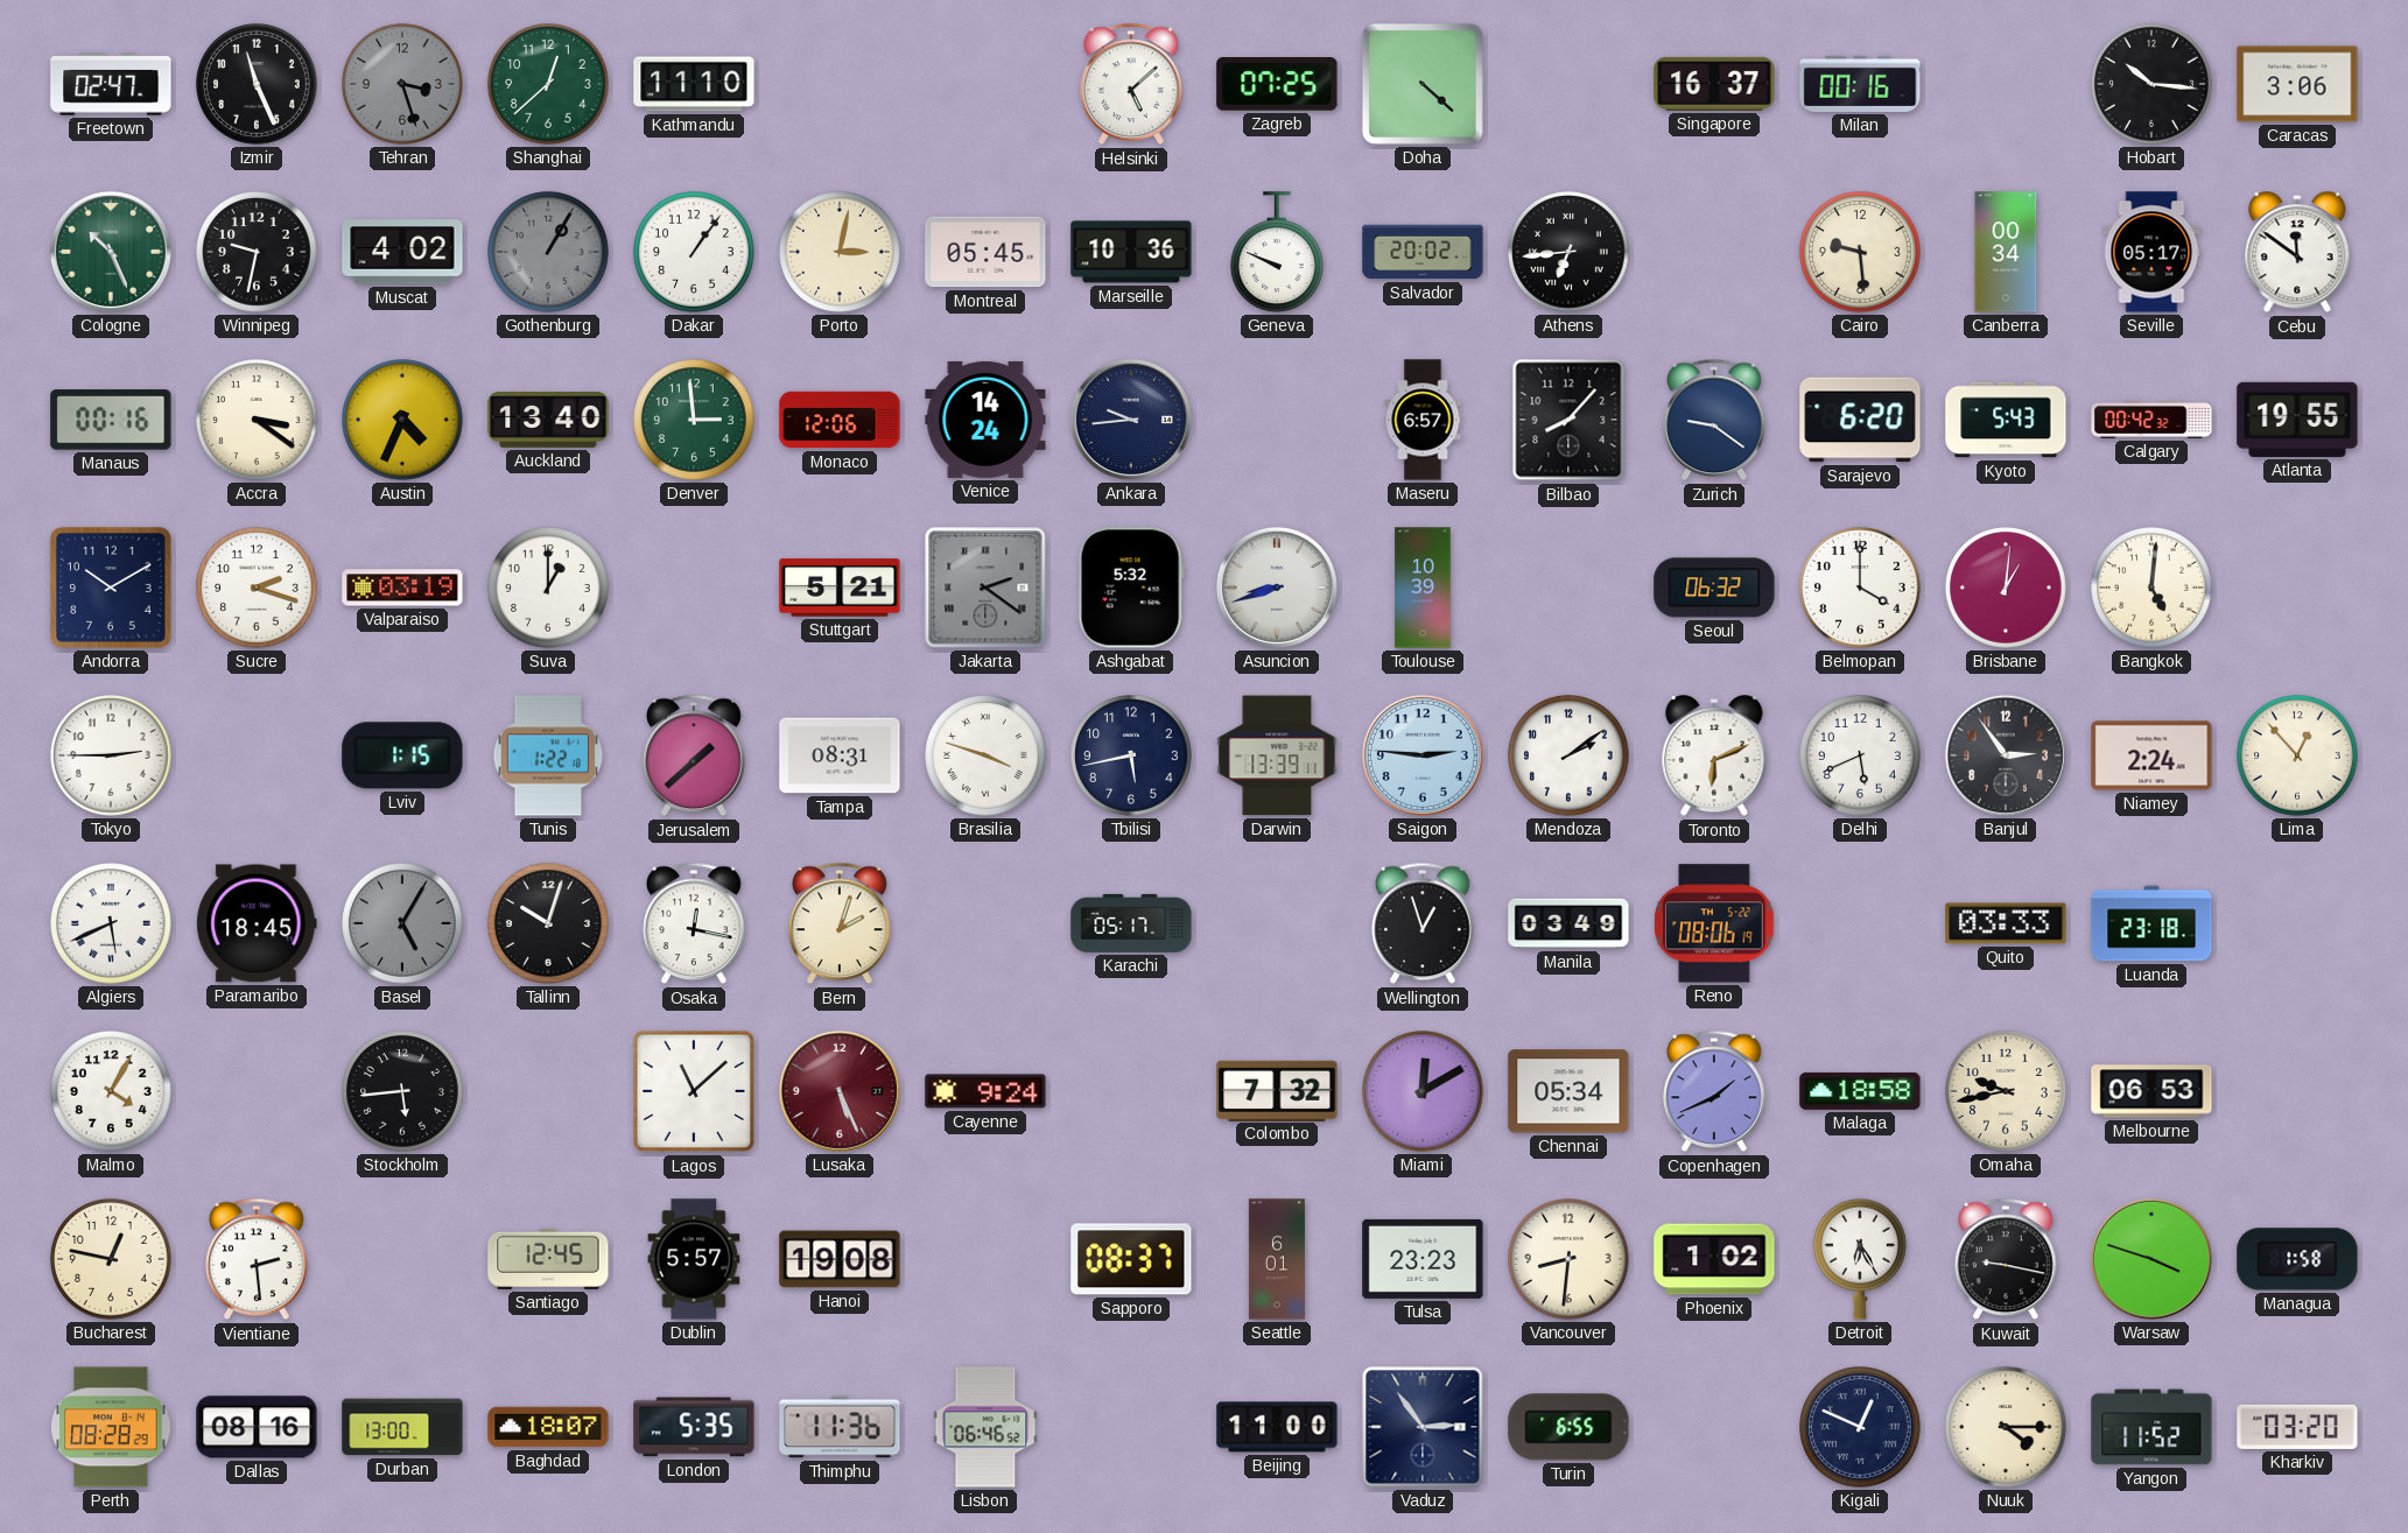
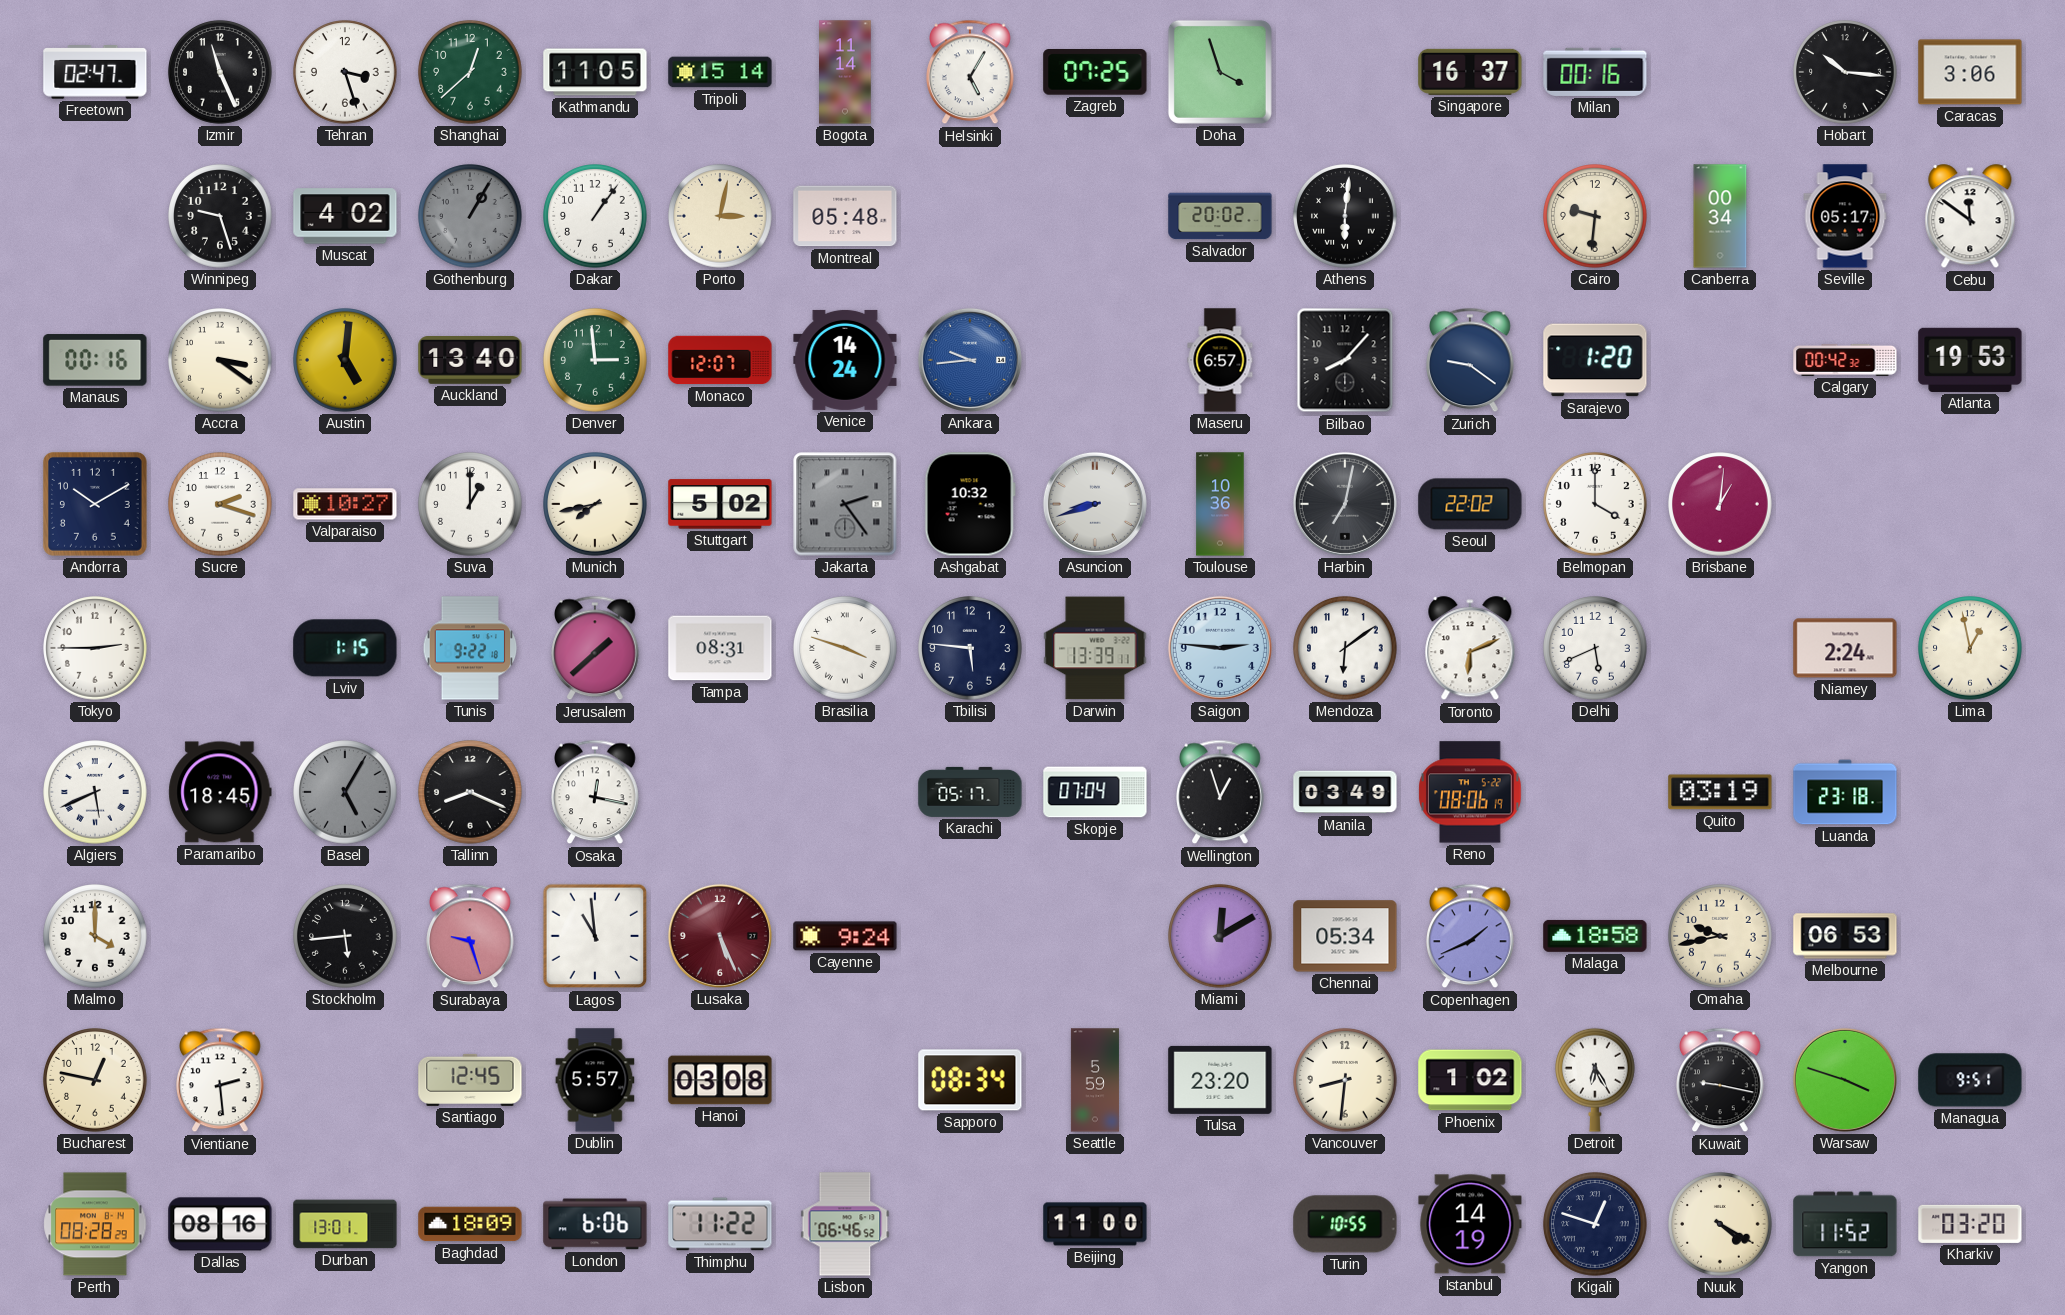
Tehran dial: grey -> white (345, 72)
Kathmandu: 11:10 -> 11:05 (595, 72)
Tripoli: none -> 15:14 (720, 72)
Bogota: none -> 11:14 (845, 72)
Helsinki: 5:08 -> 5:05 (970, 72)
Doha: 4:22 -> 3:57 (1220, 72)
Cologne: 10:26 -> none (111, 252)
Winnipeg: 9:32 -> 9:27 (220, 216)
Montreal: 05:45 -> 05:48 (845, 216)
Marseille: 10:36 -> none (1131, 252)
Geneva: 9:49 -> none (1278, 252)
Athens: 6:44 -> 6:01 (1345, 216)
Cairo: 9:29 -> 9:31 (1595, 216)
Austin: 4:34 -> 5:01 (345, 360)
Monaco: 12:06 -> 12:07 (720, 360)
Ankara dial: navy -> blue (970, 360)
Sarajevo: 6:20 -> 1:20 (1595, 360)
Kyoto: 5:43 -> none (2006, 420)
Atlanta: 19:55 -> 19:53 (1970, 360)
Valparaiso: 03:19 -> 10:27 (345, 504)
Munich: none -> 7:43 (595, 504)
Stuttgart: 5:21 -> 5:02 (720, 504)
Jakarta: 2:21 -> 2:24 (845, 504)
Ashgabat: 5:32 -> 10:32 (970, 504)
Toulouse: 10:39 -> 10:36 (1220, 504)
Harbin: none -> 7:02 (1345, 504)
Seoul: 06:32 -> 22:02 (1470, 504)
Bangkok: 5:01 -> none (2151, 588)
Tunis: 1:22 -> 9:22 (470, 648)
Tbilisi: 5:43 -> 5:46 (970, 648)
Mendoza: 2:09 -> 6:09 (1345, 648)
Banjul: 2:54 -> none (2006, 755)
Lima: 12:53 -> 12:58 (1970, 648)
Tallinn: 10:03 -> 8:19 (470, 792)
Bern: 2:03 -> none (840, 923)
Skopje: none -> 07:04 (1095, 792)
Quito: 03:33 -> 03:19 (1720, 792)
Malmo: 4:05 -> 4:00 (95, 936)
Surabaya: none -> 9:27 (470, 936)
Lagos: 11:08 -> 10:59 (595, 936)
Colombo: 7:32 -> none (1277, 1090)
Hanoi: 19:08 -> 03:08 (720, 1080)
Sapporo: 08:37 -> 08:34 (970, 1080)
Seattle: 6:01 -> 5:59 (1095, 1080)
Tulsa: 23:23 -> 23:20 (1220, 1080)
Managua: 1:58 -> 9:51 (1970, 1080)
Durban: 13:00 -> 13:01 (345, 1224)
Baghdad: 18:07 -> 18:09 (470, 1224)
London: 5:35 -> 6:06 (595, 1224)
Thimphu: 11:36 -> 11:22 (720, 1224)
Vaduz: 2:54 -> none (1423, 1427)
Turin: 6:55 -> 10:55 (1345, 1224)
Istanbul: none -> 14:19 (1470, 1224)
Kigali: 12:49 -> 12:48 (1595, 1224)
Nuuk: 4:15 -> 4:20 (1720, 1224)
